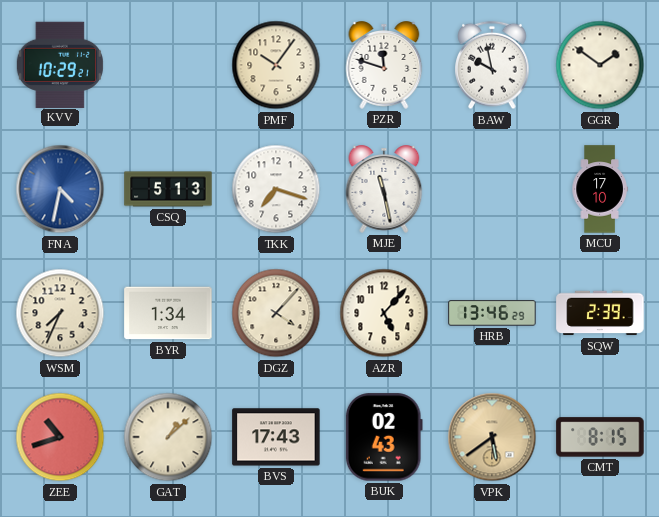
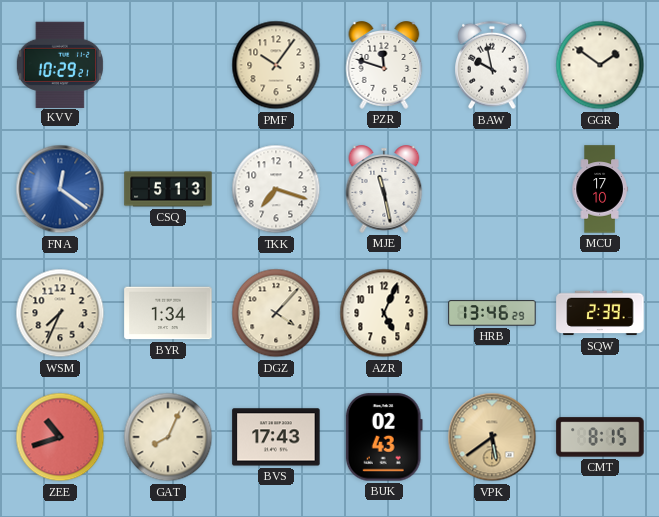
FNA: 4:32 -> 12:21 (60, 189)
AZR: 5:07 -> 5:04 (384, 313)
GAT: 1:08 -> 8:04 (168, 437)
